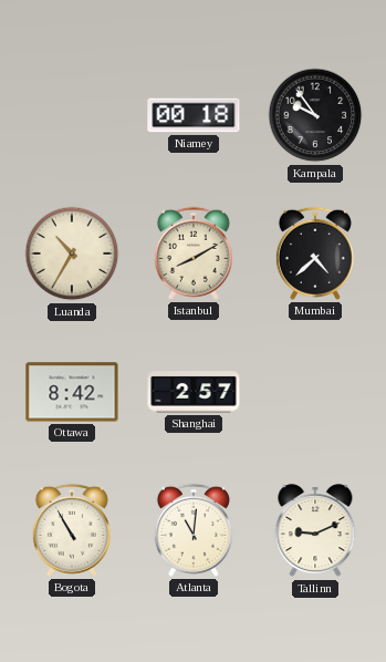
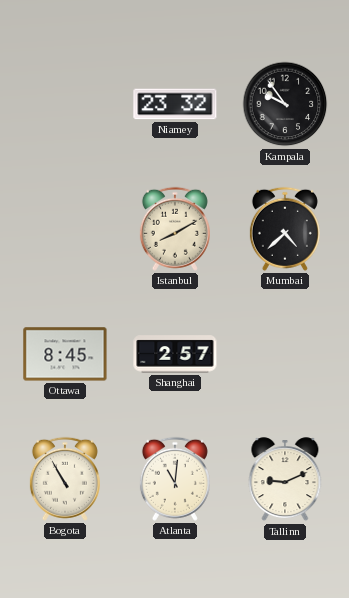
Niamey: 00:18 -> 23:32 (175, 104)
Luanda: 10:35 -> none (72, 254)
Ottawa: 8:42 -> 8:45 (65, 354)
